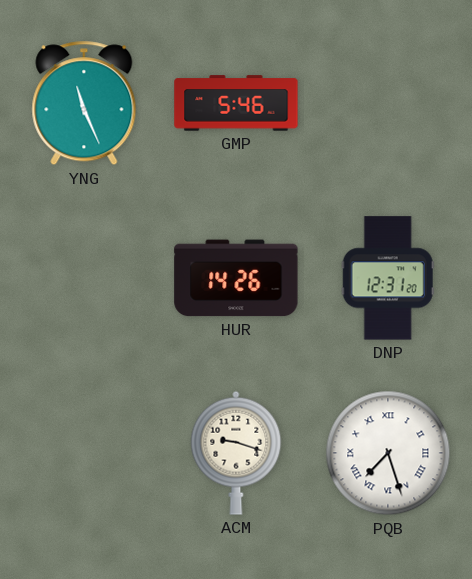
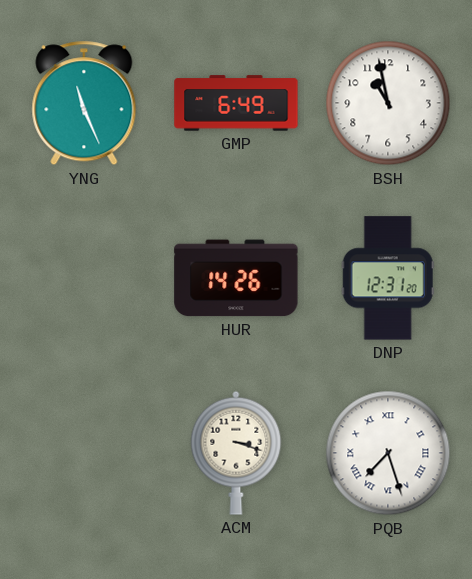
GMP: 5:46 -> 6:49 (236, 103)
BSH: none -> 10:58 (388, 103)
ACM: 9:18 -> 3:18 (236, 453)
